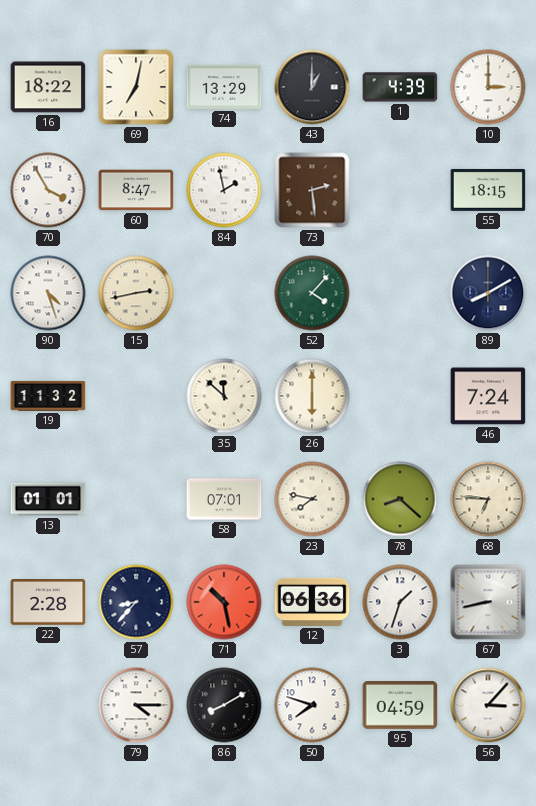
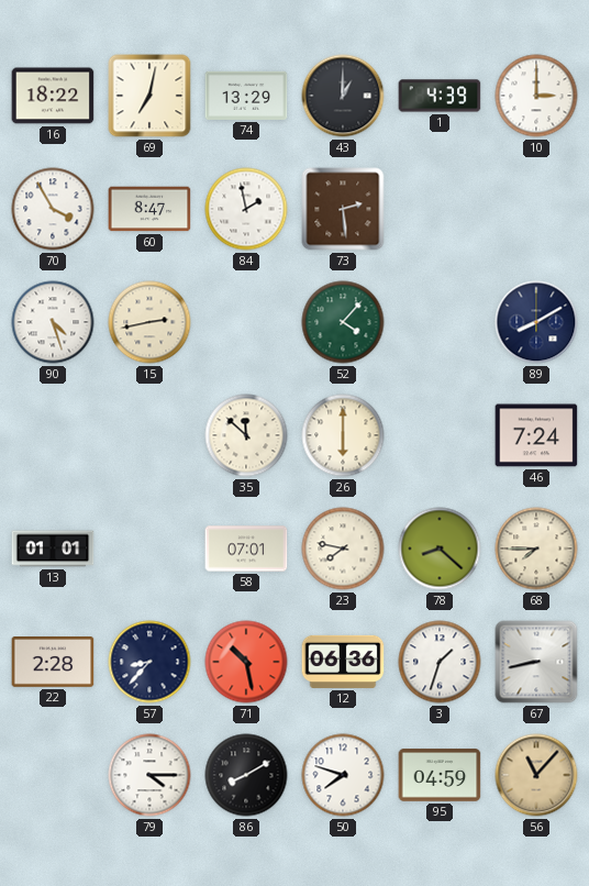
55: 18:15 -> none (488, 190)
19: 11:32 -> none (48, 396)
68: 6:46 -> 7:45 (536, 549)
56: 3:07 -> 11:07 (536, 775)
56 dial: white -> champagne (536, 775)
